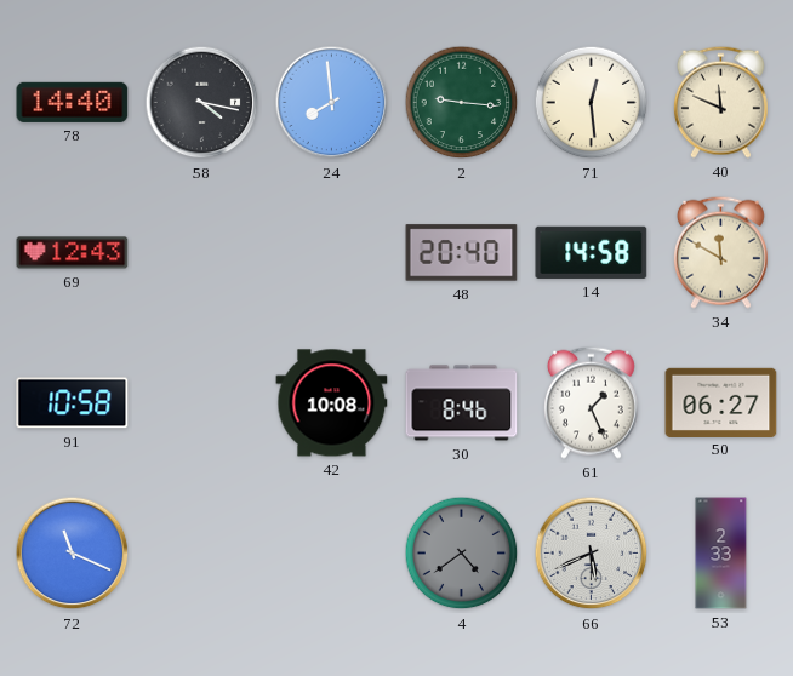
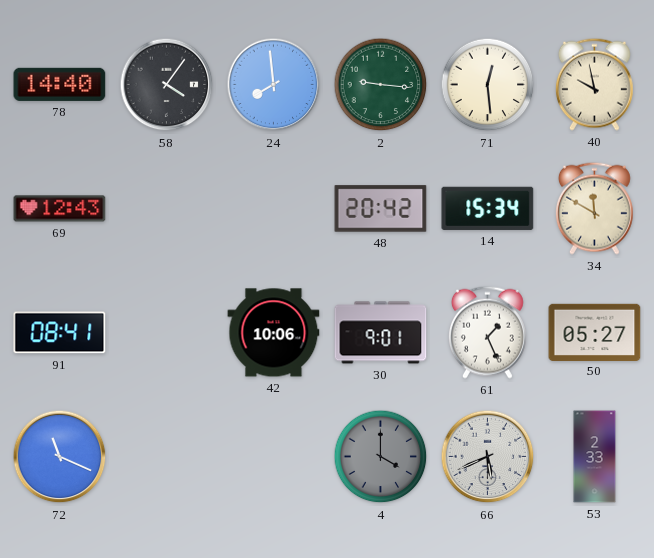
58: 4:17 -> 4:06 (167, 85)
40: 11:49 -> 9:58 (594, 84)
48: 20:40 -> 20:42 (381, 209)
14: 14:58 -> 15:34 (488, 208)
91: 10:58 -> 08:41 (60, 333)
42: 10:08 -> 10:06 (274, 333)
30: 8:46 -> 9:01 (381, 333)
50: 06:27 -> 05:27 (595, 332)
4: 4:39 -> 4:00 (381, 457)
